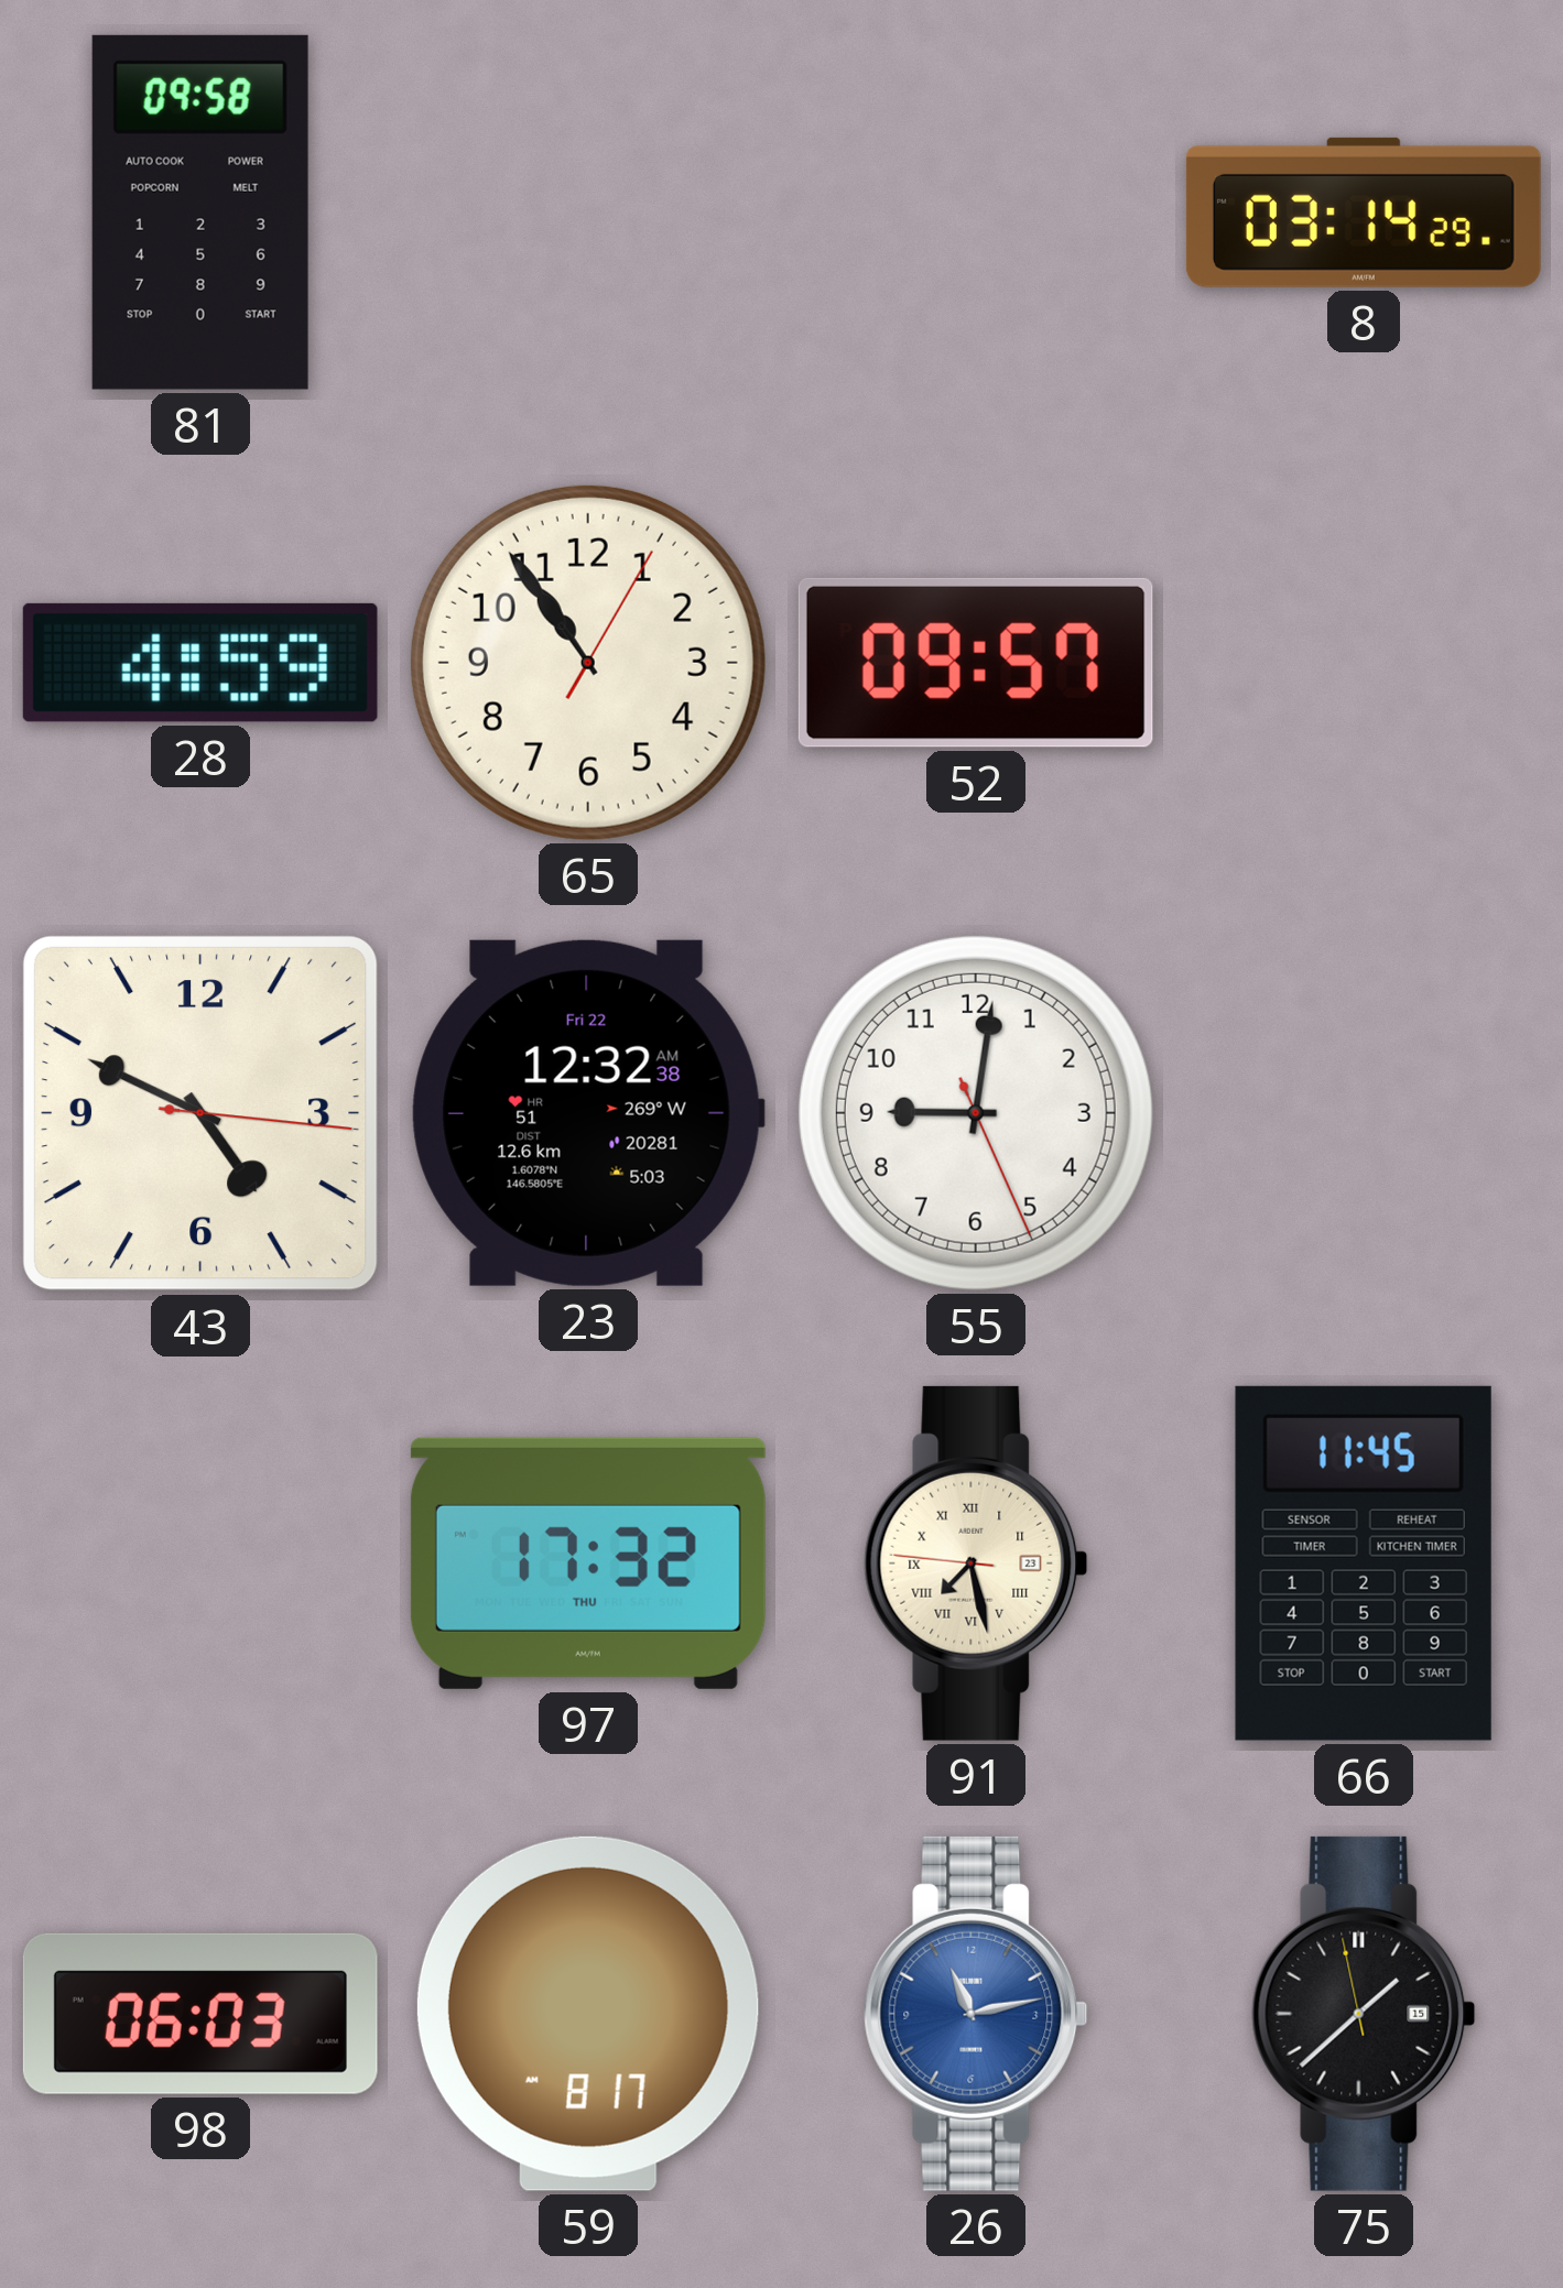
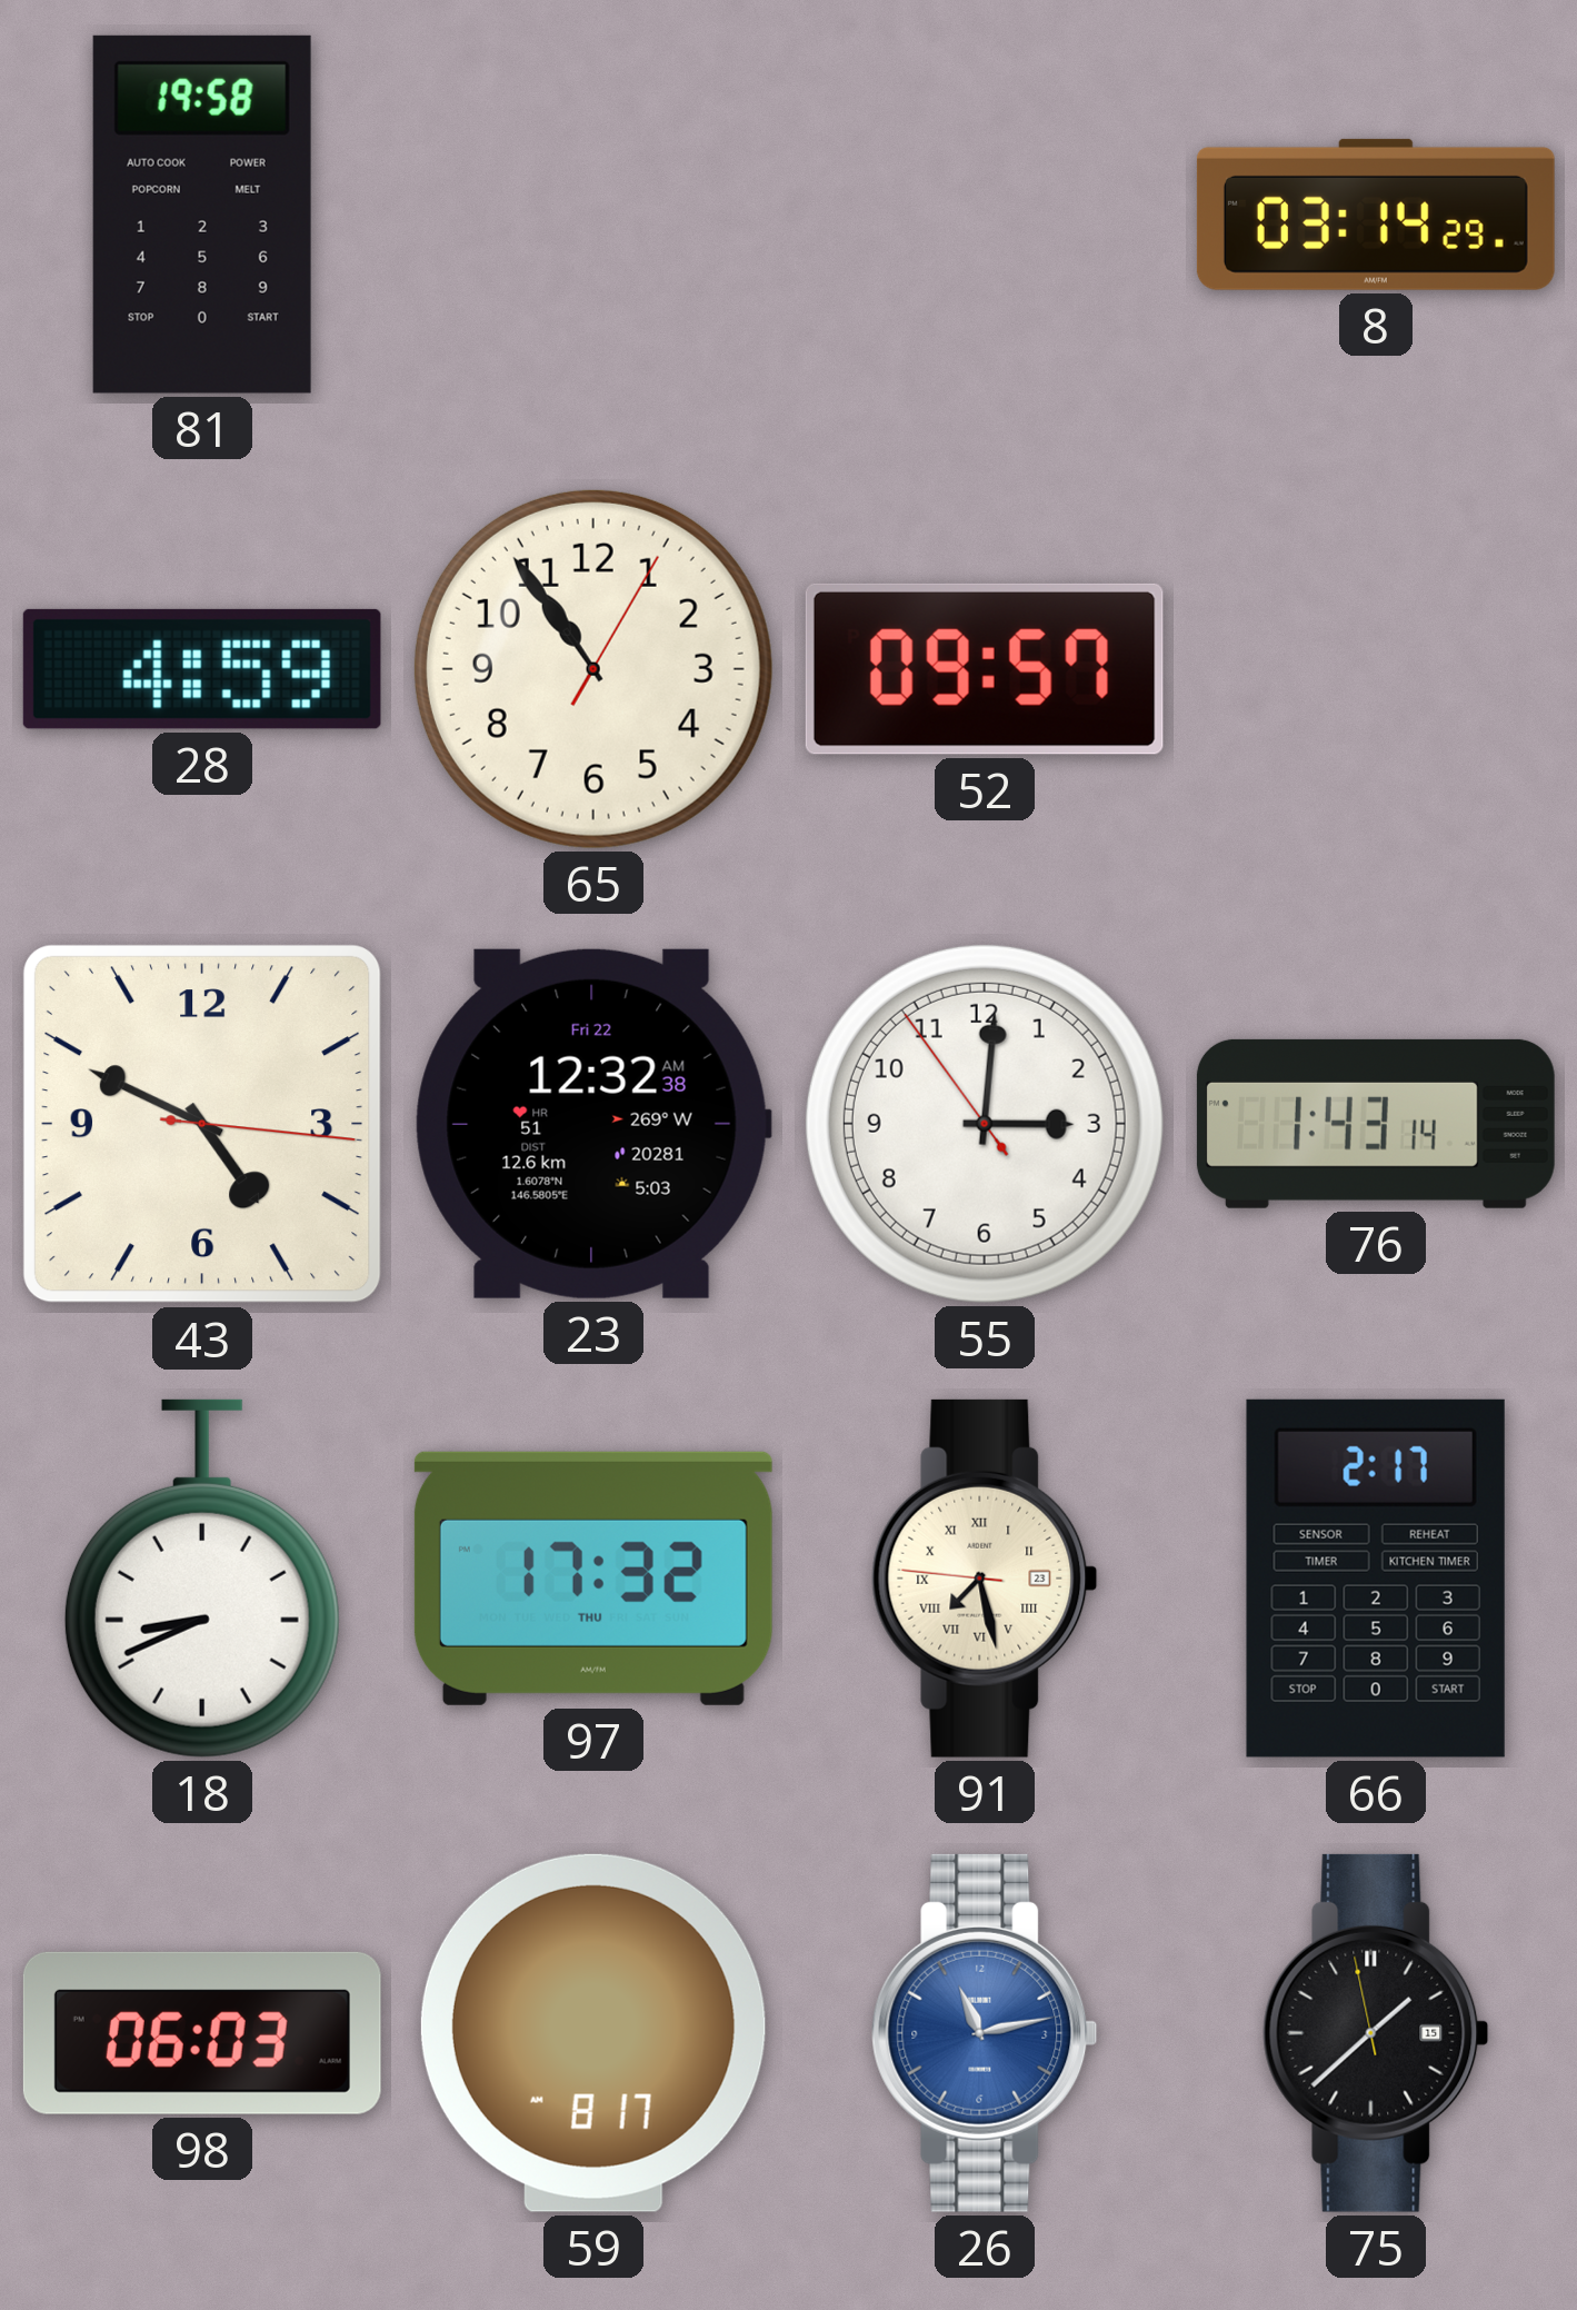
81: 09:58 -> 19:58 (202, 215)
55: 9:01 -> 3:00 (985, 1124)
76: none -> 1:43 (1376, 1124)
18: none -> 8:41 (202, 1579)
66: 11:45 -> 2:17 (1376, 1579)
